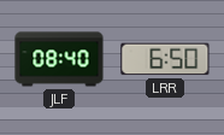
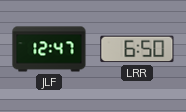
JLF: 08:40 -> 12:47 (49, 49)
